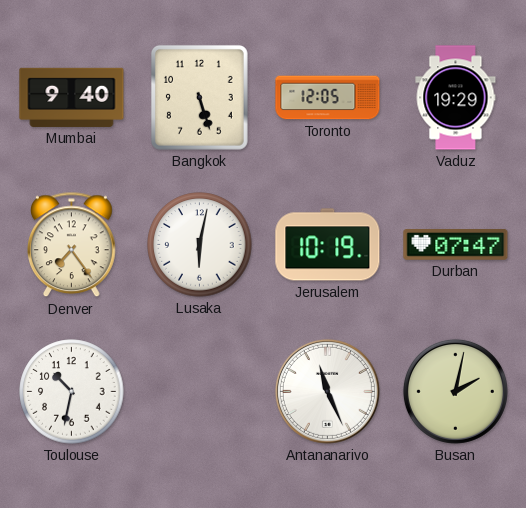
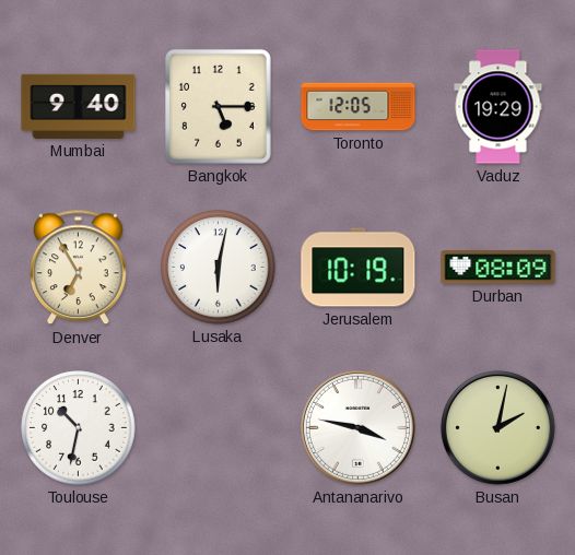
Bangkok: 5:27 -> 5:15 (218, 106)
Denver: 7:24 -> 6:55 (79, 268)
Durban: 07:47 -> 08:09 (498, 268)
Antananarivo: 11:26 -> 3:47 (357, 427)
